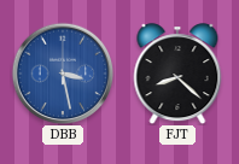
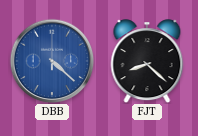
DBB: 3:28 -> 4:22 (52, 61)
